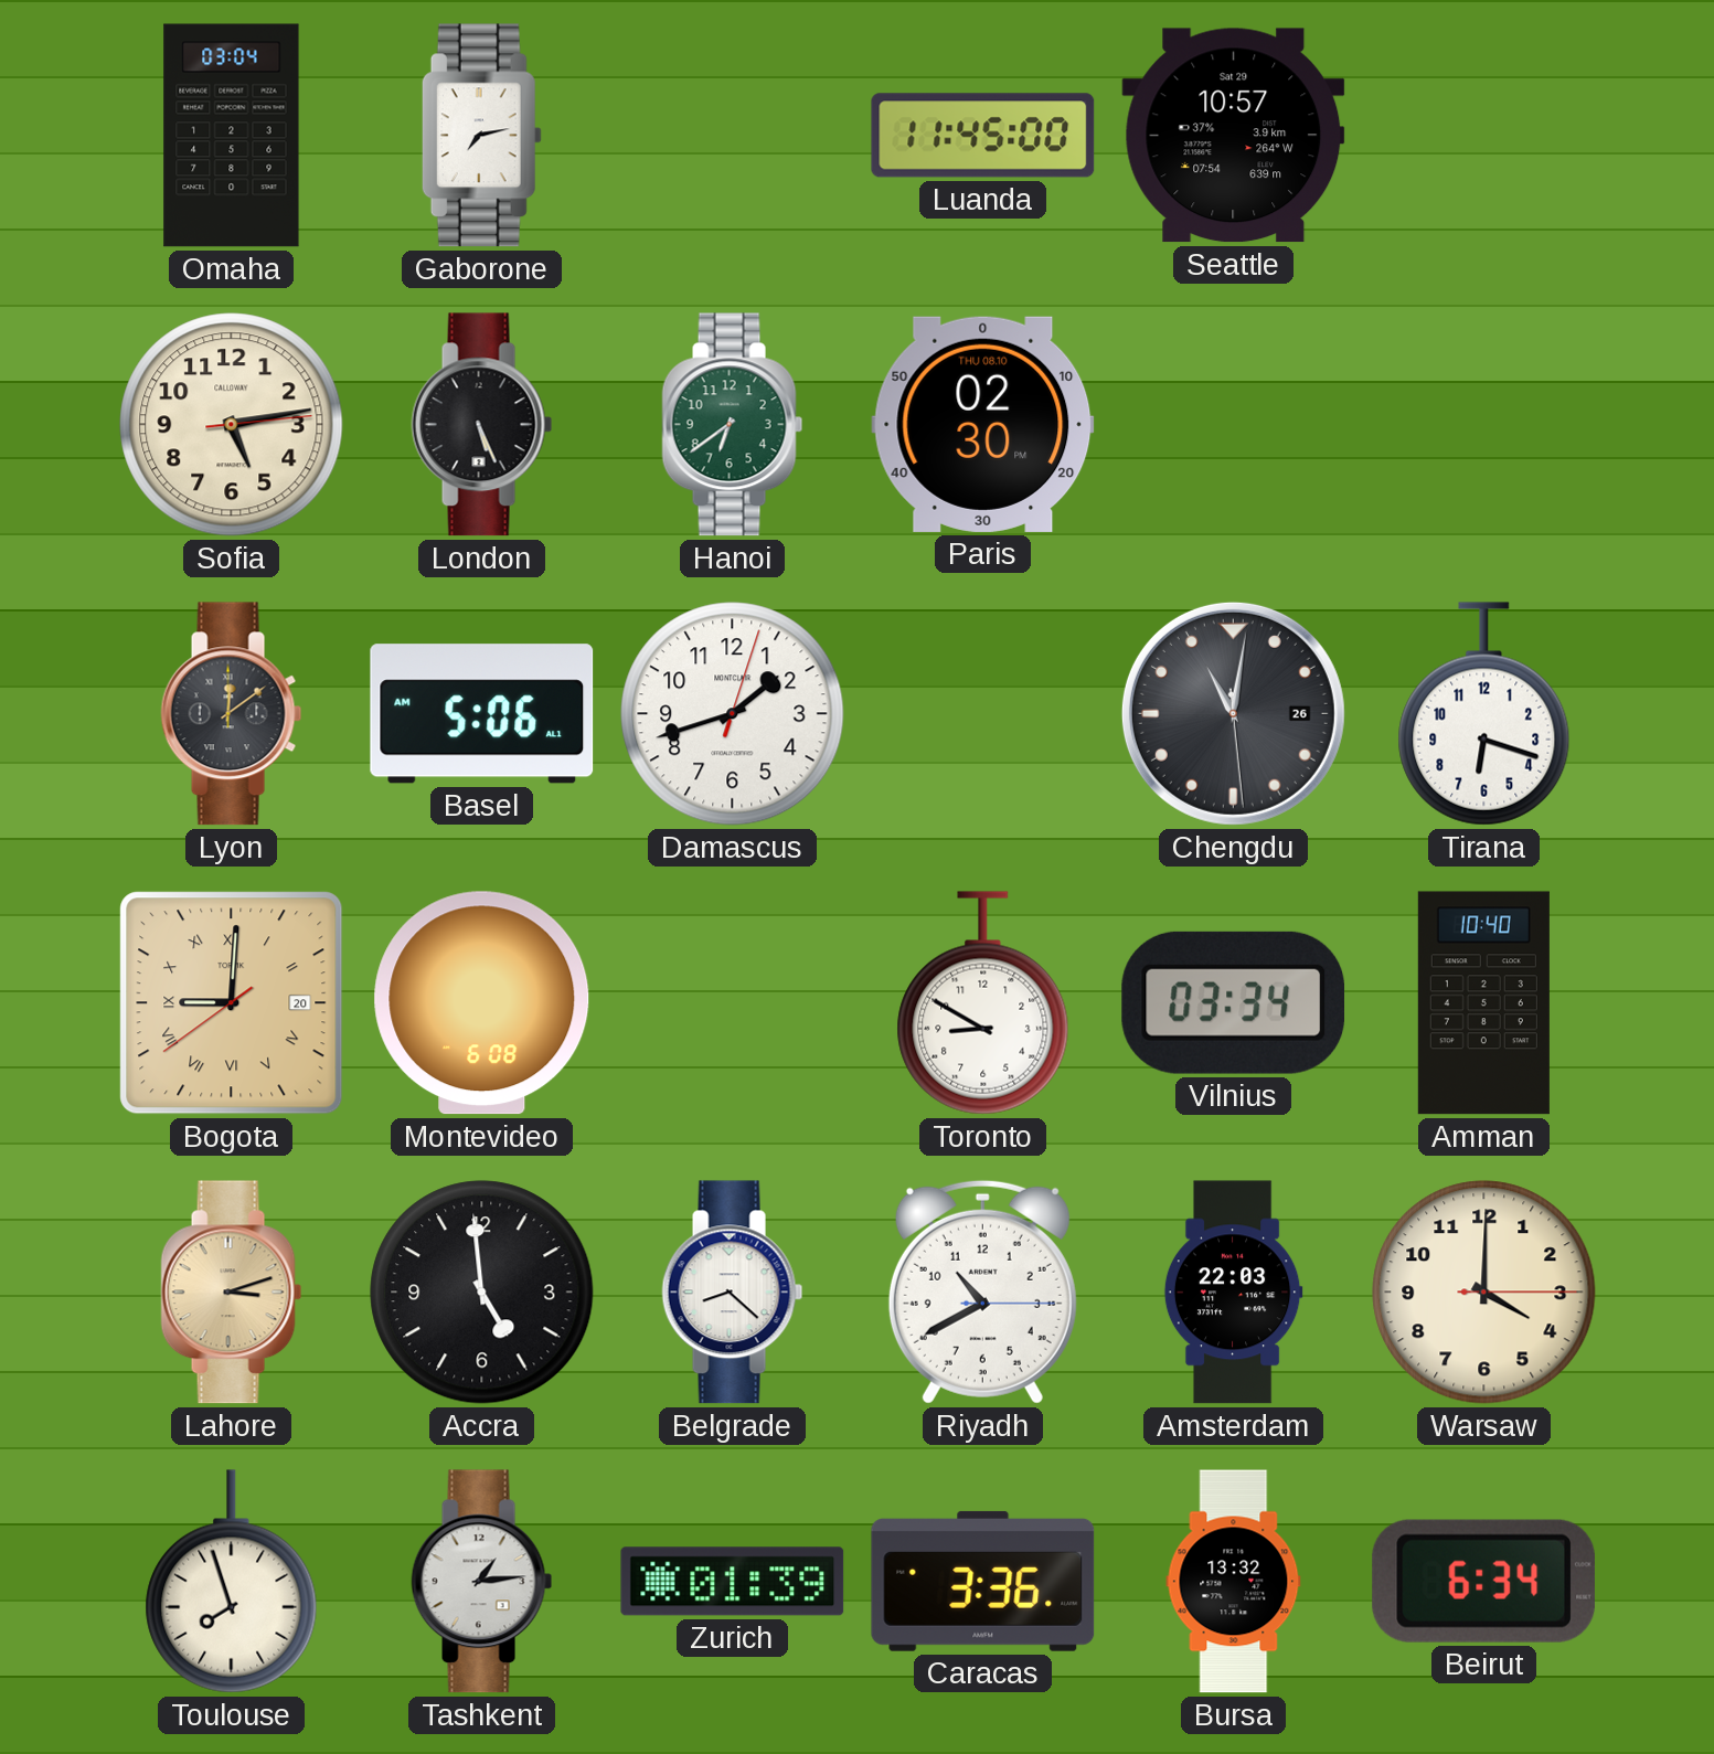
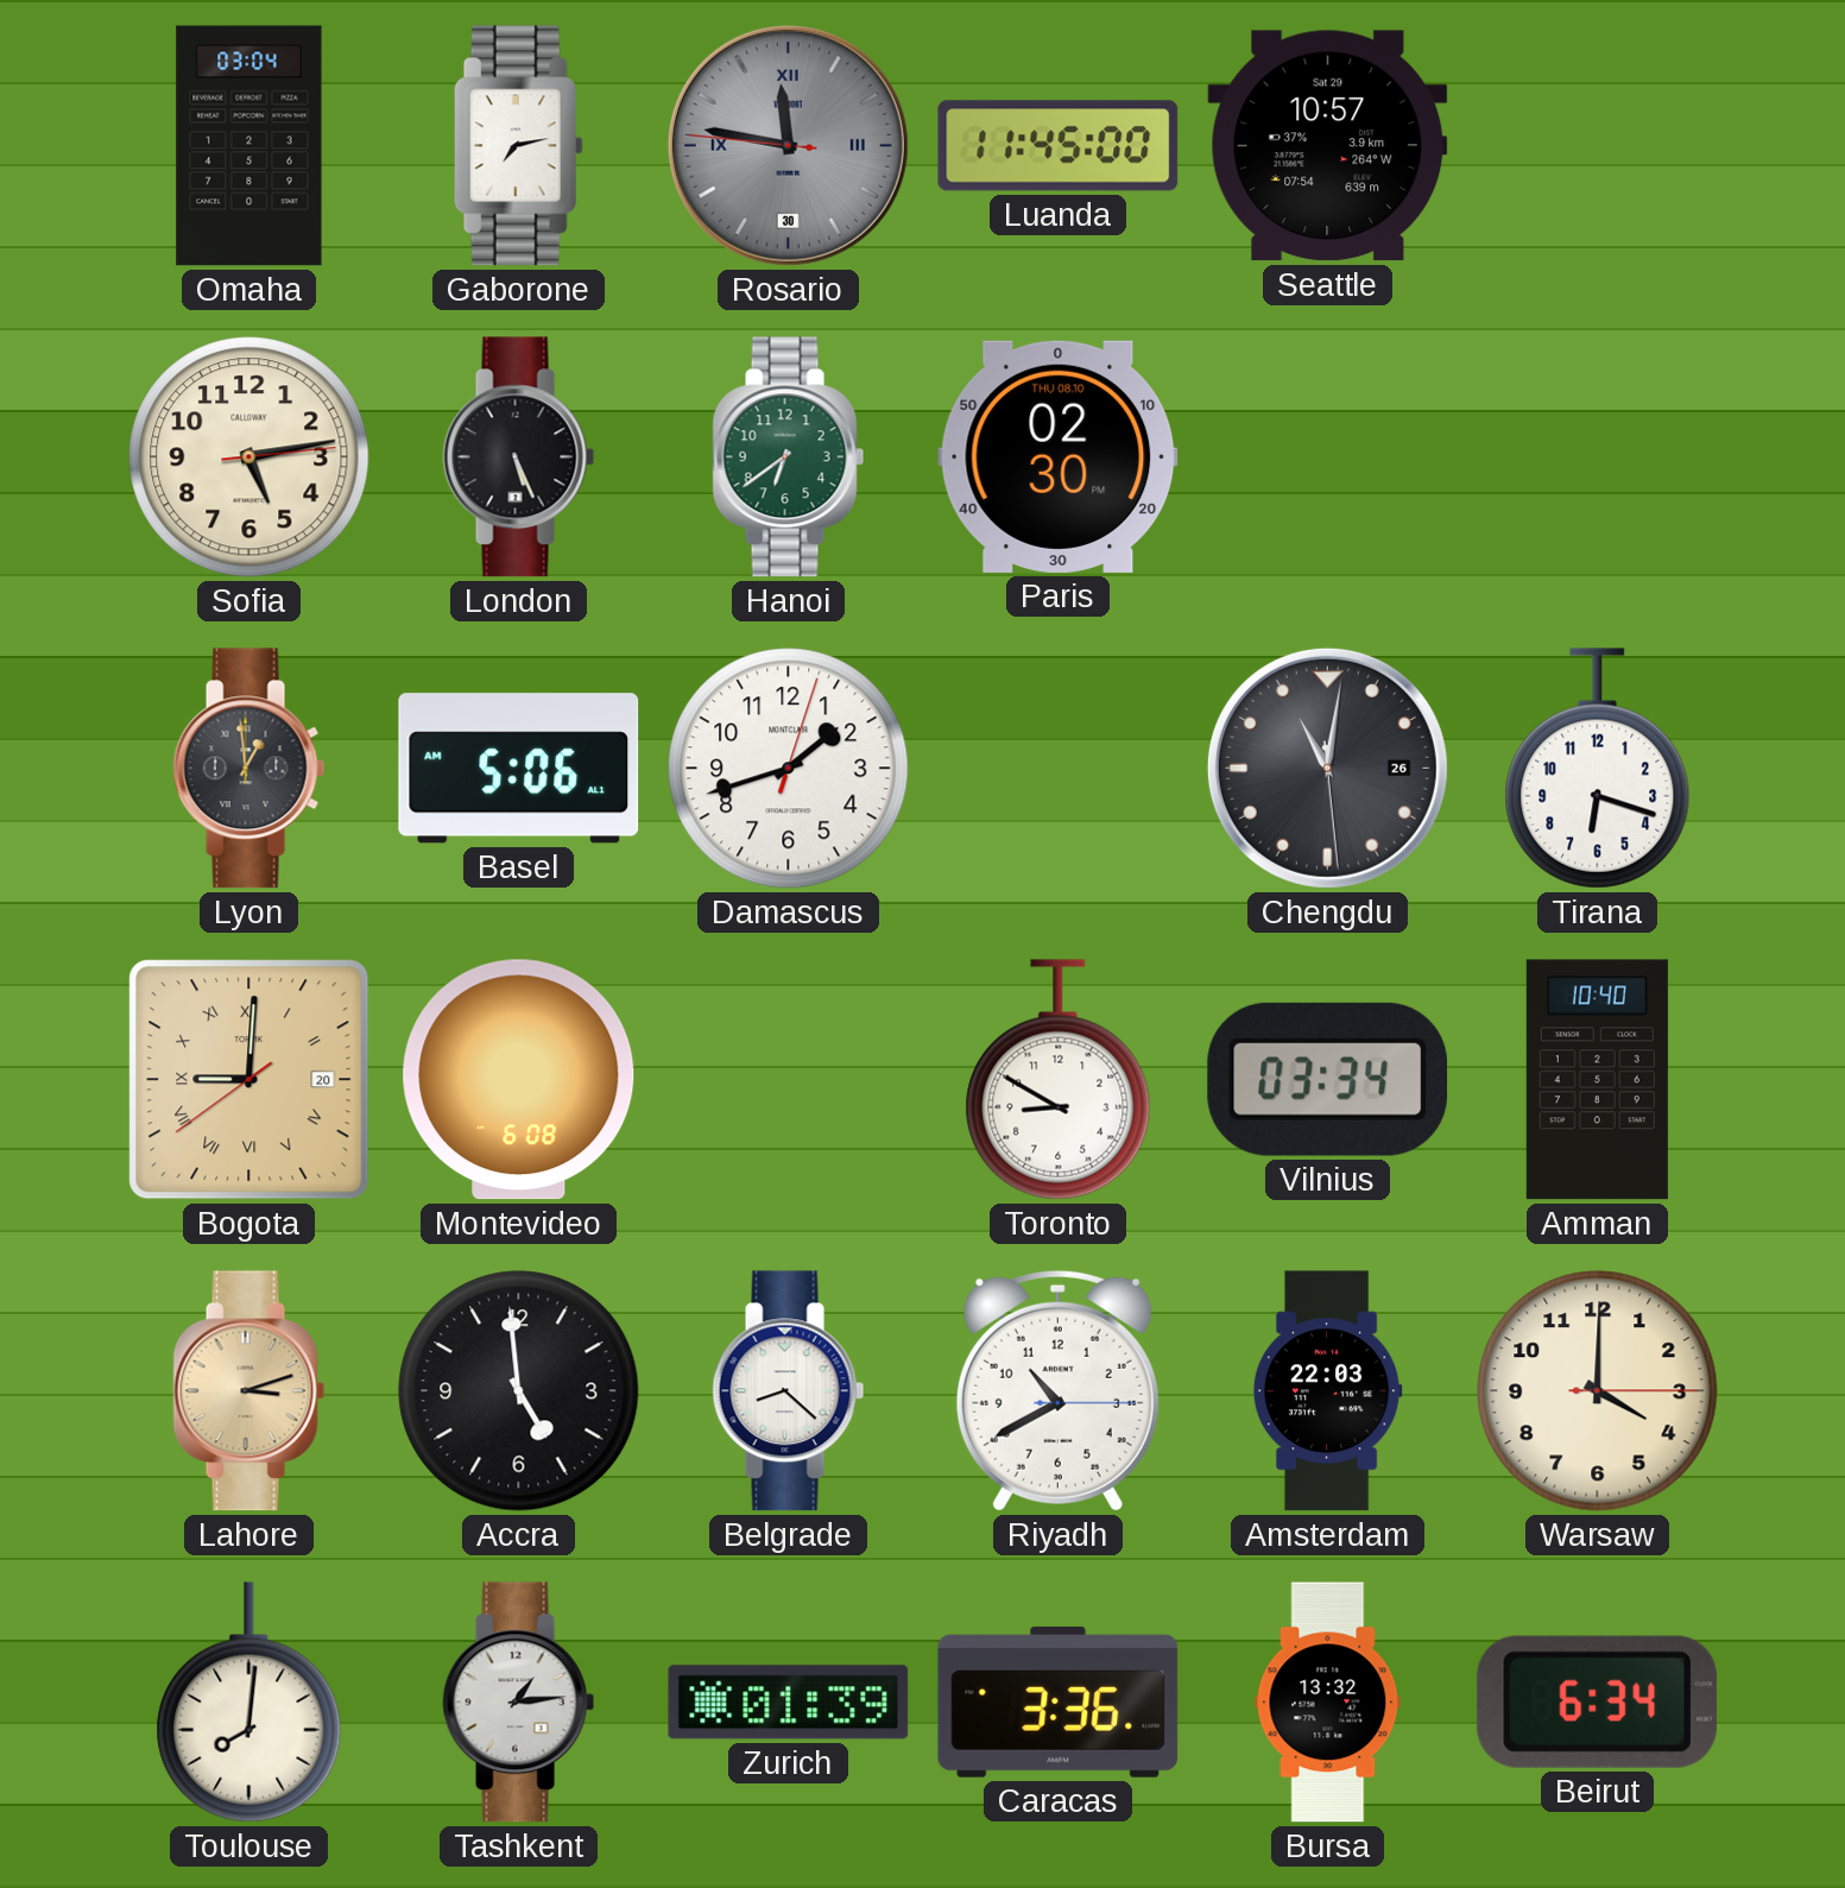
Rosario: none -> 11:46 (788, 145)
Lyon: 12:09 -> 12:59 (249, 769)
Toulouse: 7:57 -> 8:01 (249, 1703)
